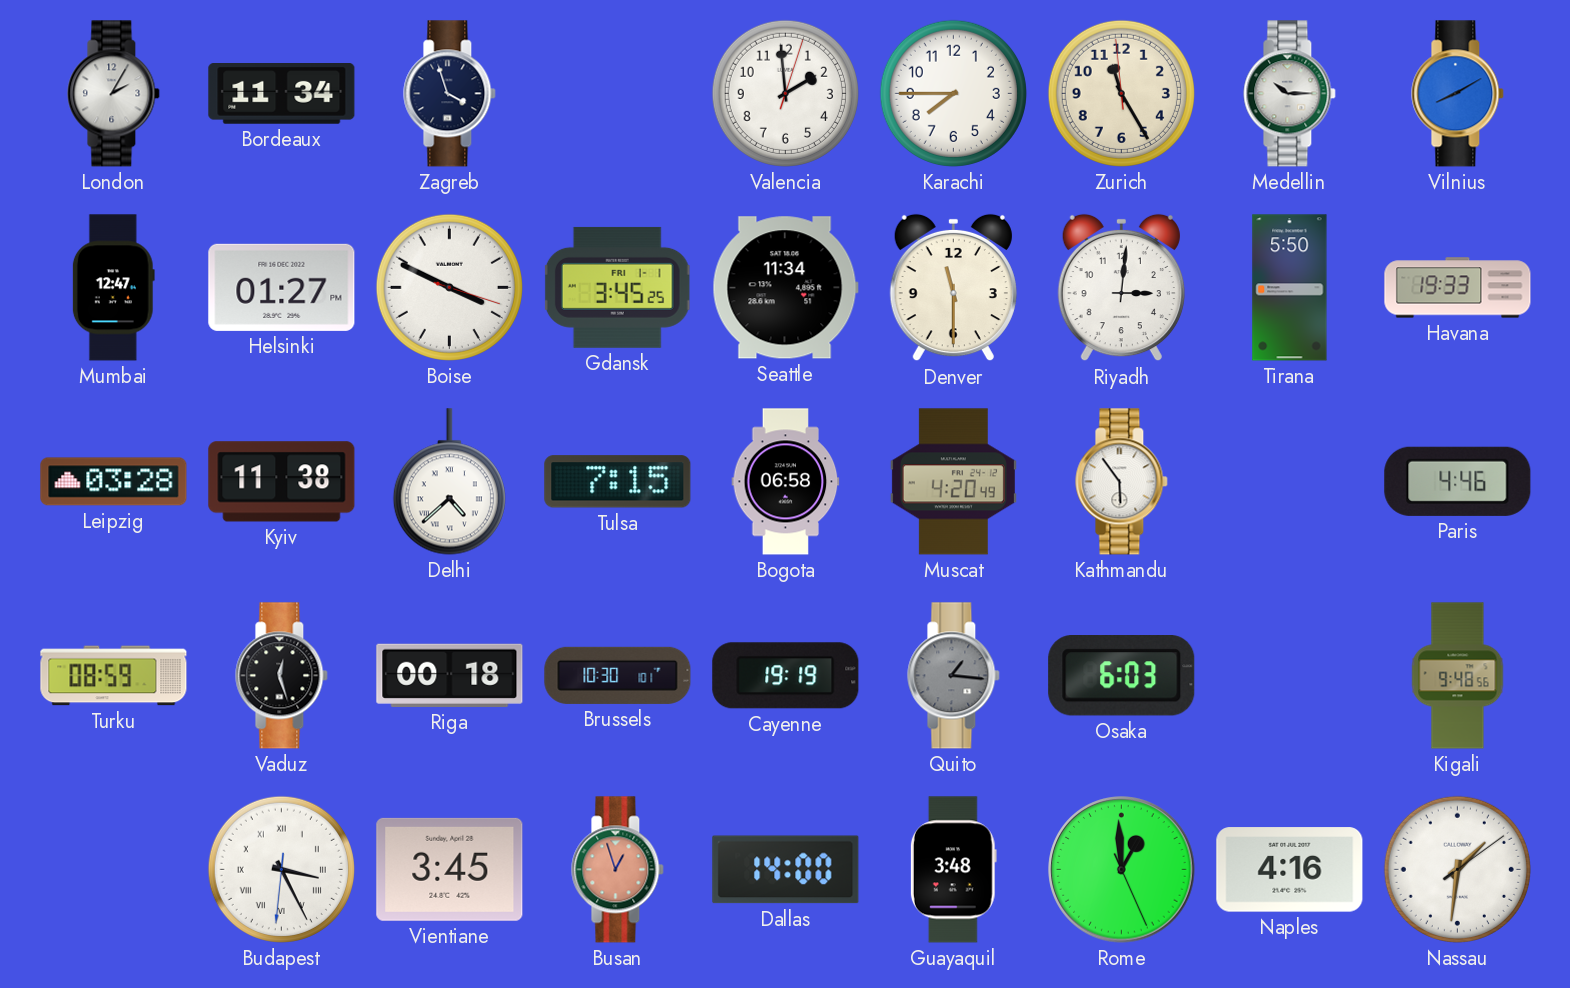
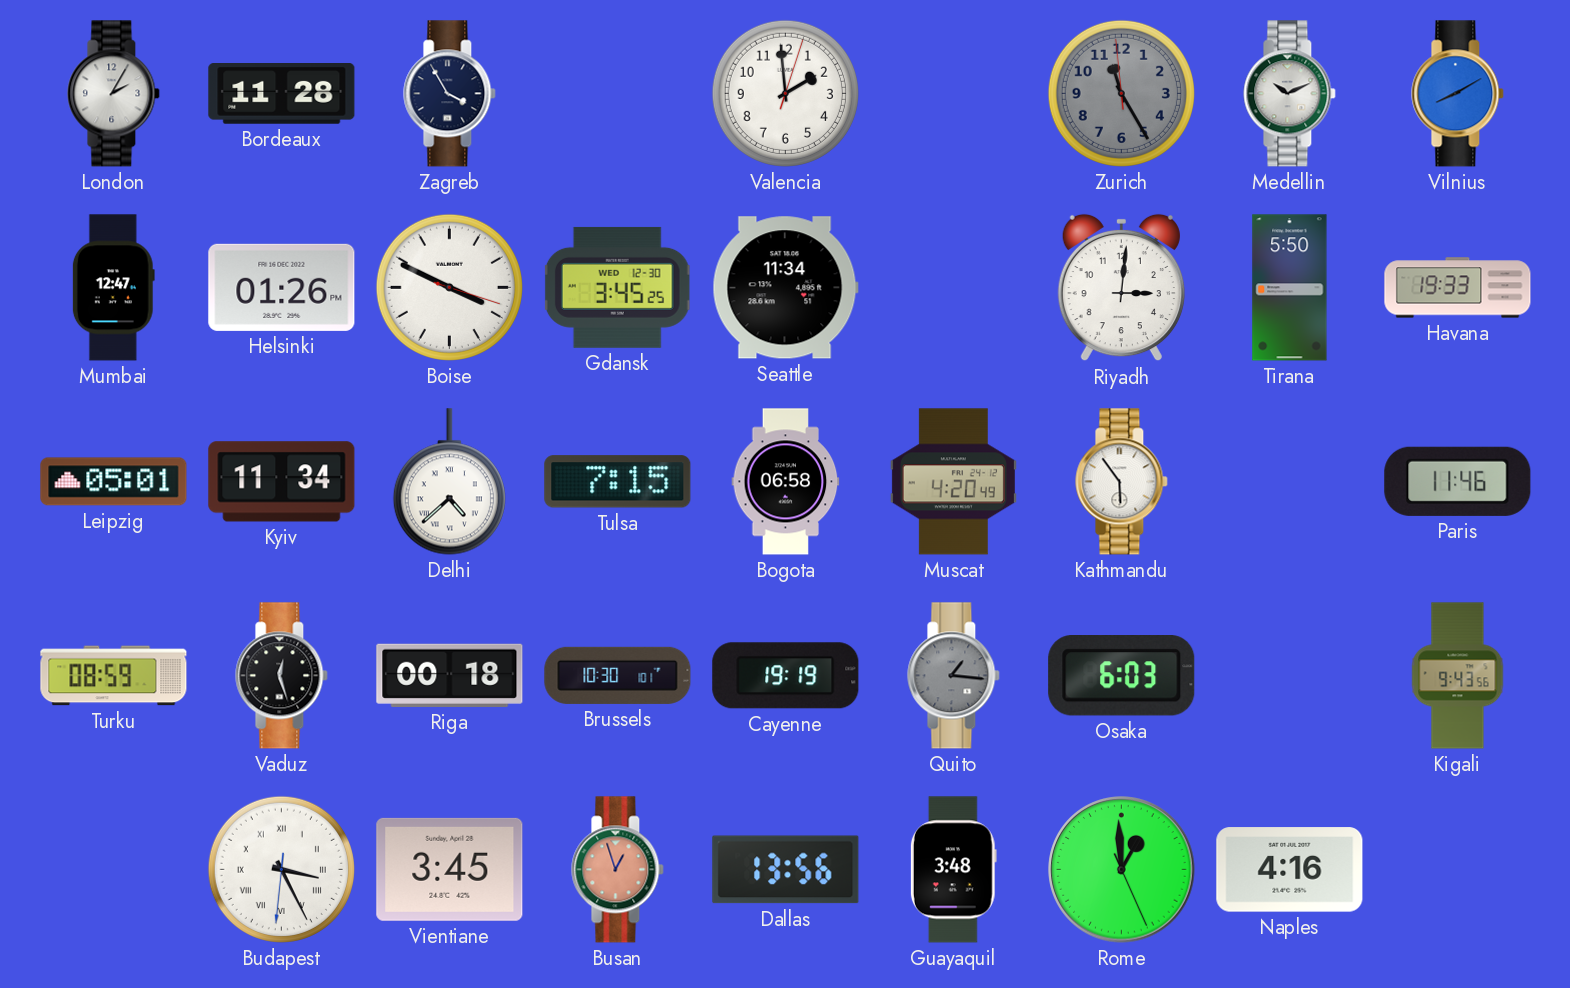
Bordeaux: 11:34 -> 11:28 (282, 94)
Zagreb: 3:57 -> 3:55 (450, 94)
Karachi: 7:45 -> none (953, 93)
Zurich dial: cream -> grey (1121, 93)
Medellin: 10:15 -> 10:11 (1290, 94)
Helsinki: 01:27 -> 01:26 (282, 287)
Gdansk date: FRI 1-1 -> WED 12-30 (617, 287)
Denver: 11:30 -> none (953, 288)
Leipzig: 03:28 -> 05:01 (114, 482)
Kyiv: 11:38 -> 11:34 (282, 482)
Paris: 4:46 -> 11:46 (1458, 481)
Kigali: 9:48 -> 9:43 (1458, 676)
Dallas: 14:00 -> 13:56 (786, 870)
Nassau: 1:31 -> none (1457, 869)
